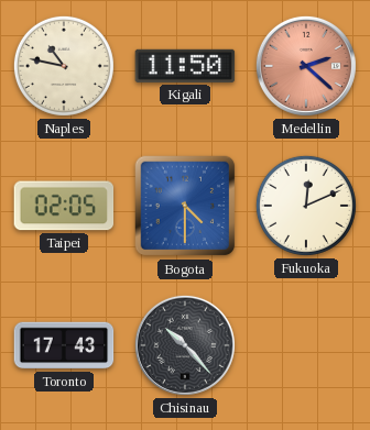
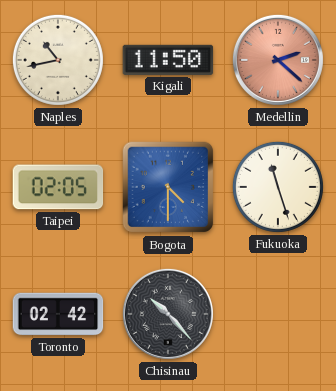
Naples: 10:47 -> 10:43 (58, 60)
Fukuoka: 12:11 -> 11:27 (278, 187)
Toronto: 17:43 -> 02:42 (58, 314)
